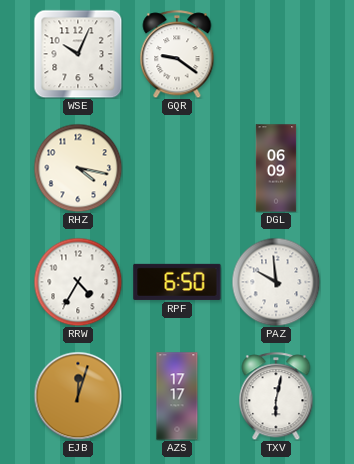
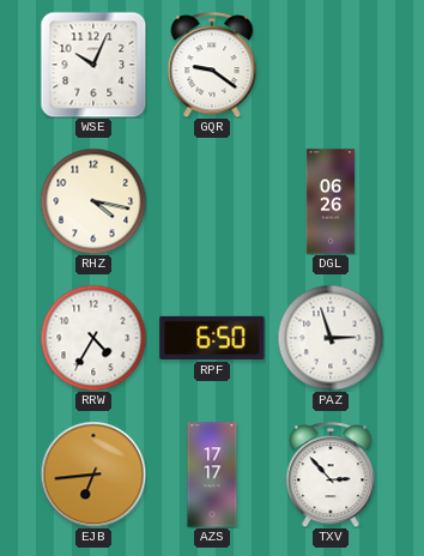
DGL: 06:09 -> 06:26 (331, 201)
PAZ: 9:59 -> 2:57 (331, 338)
EJB: 12:03 -> 6:44 (93, 475)
TXV: 6:02 -> 2:53 (331, 475)
